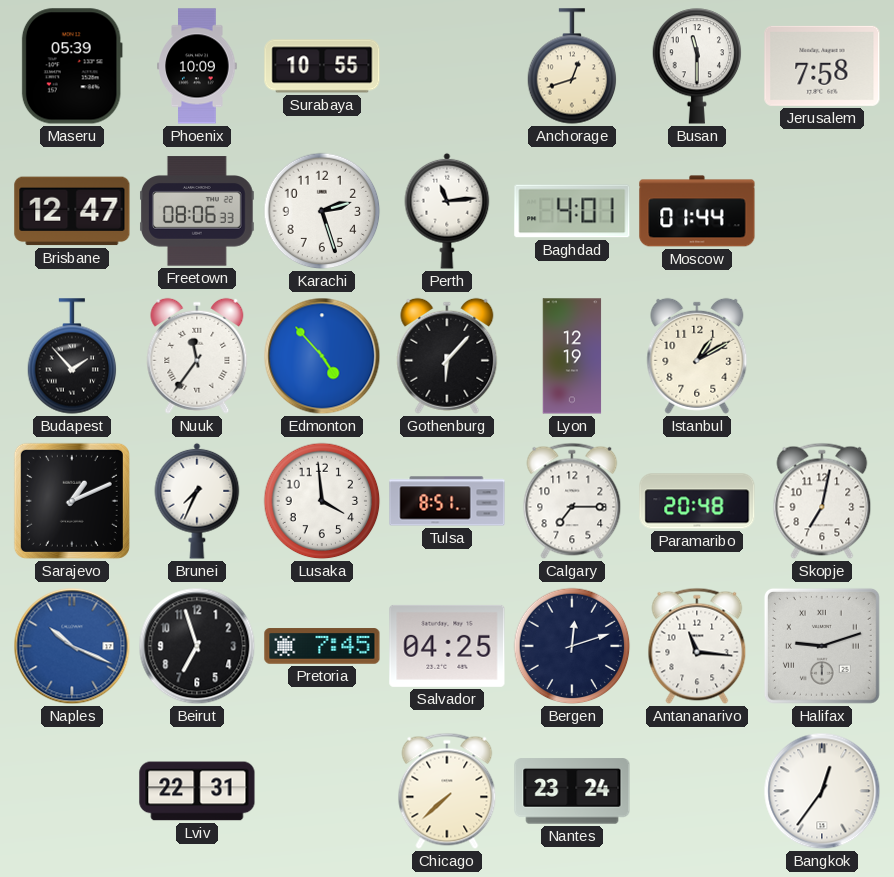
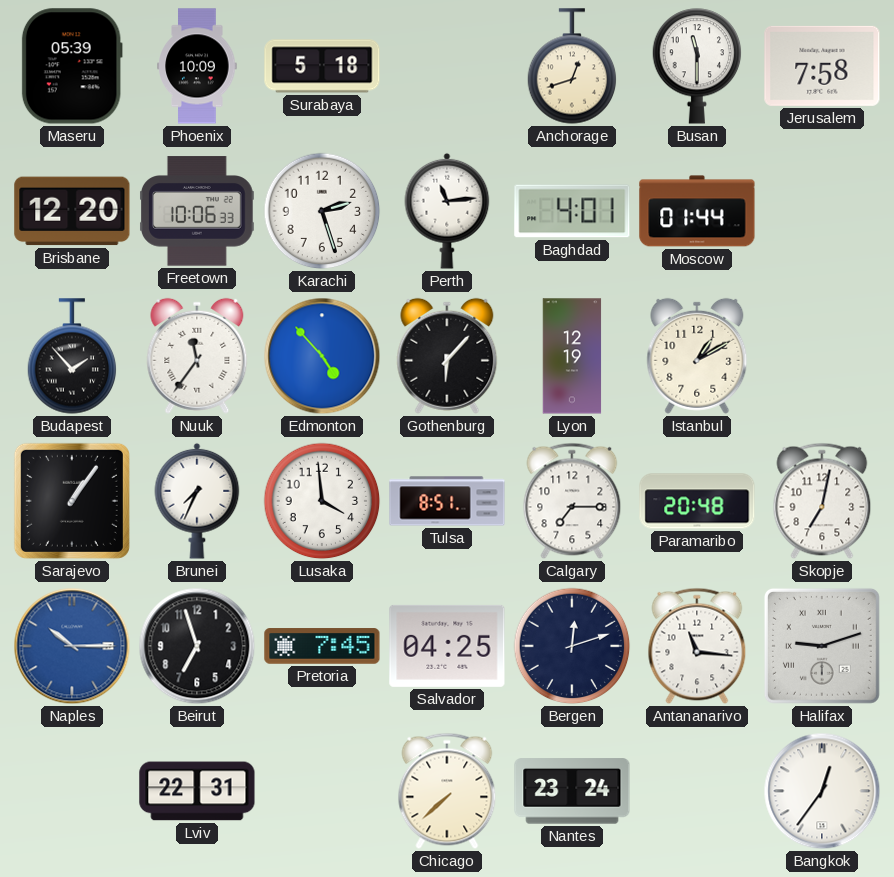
Surabaya: 10:55 -> 5:18 (322, 66)
Brisbane: 12:47 -> 12:20 (72, 211)
Freetown: 08:06 -> 10:06 (198, 211)
Sarajevo: 1:11 -> 1:06 (72, 501)
Naples: 10:19 -> 10:15 (72, 646)
